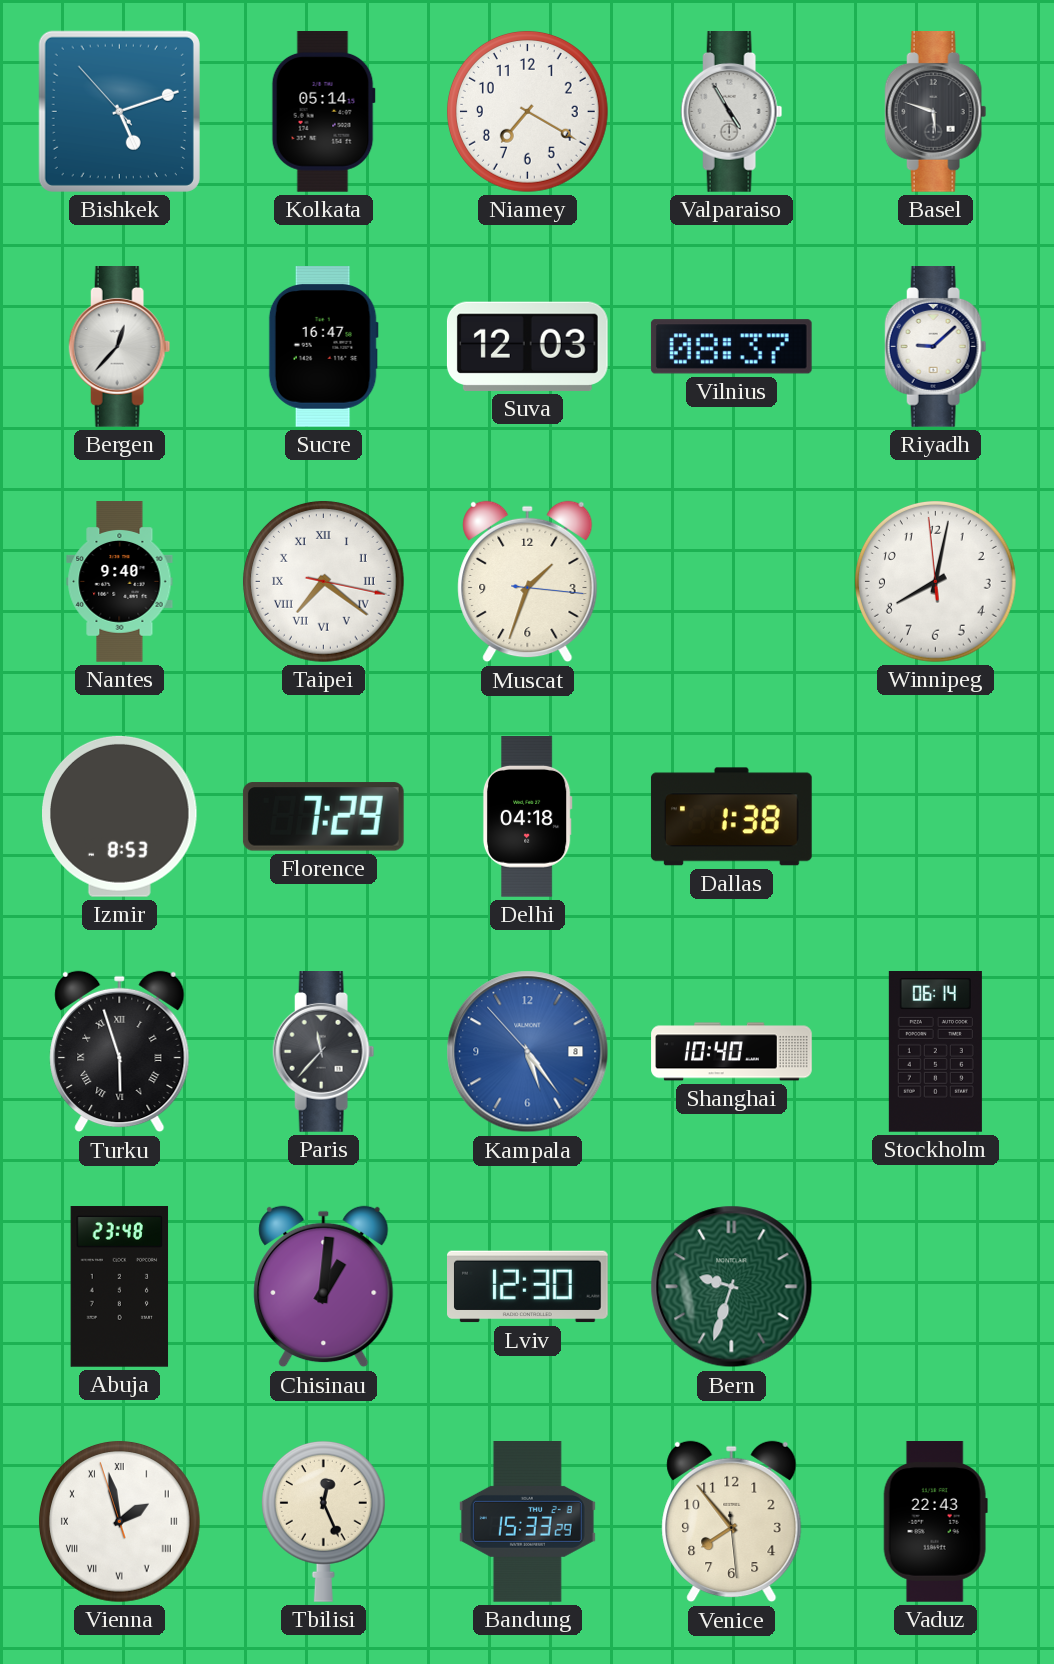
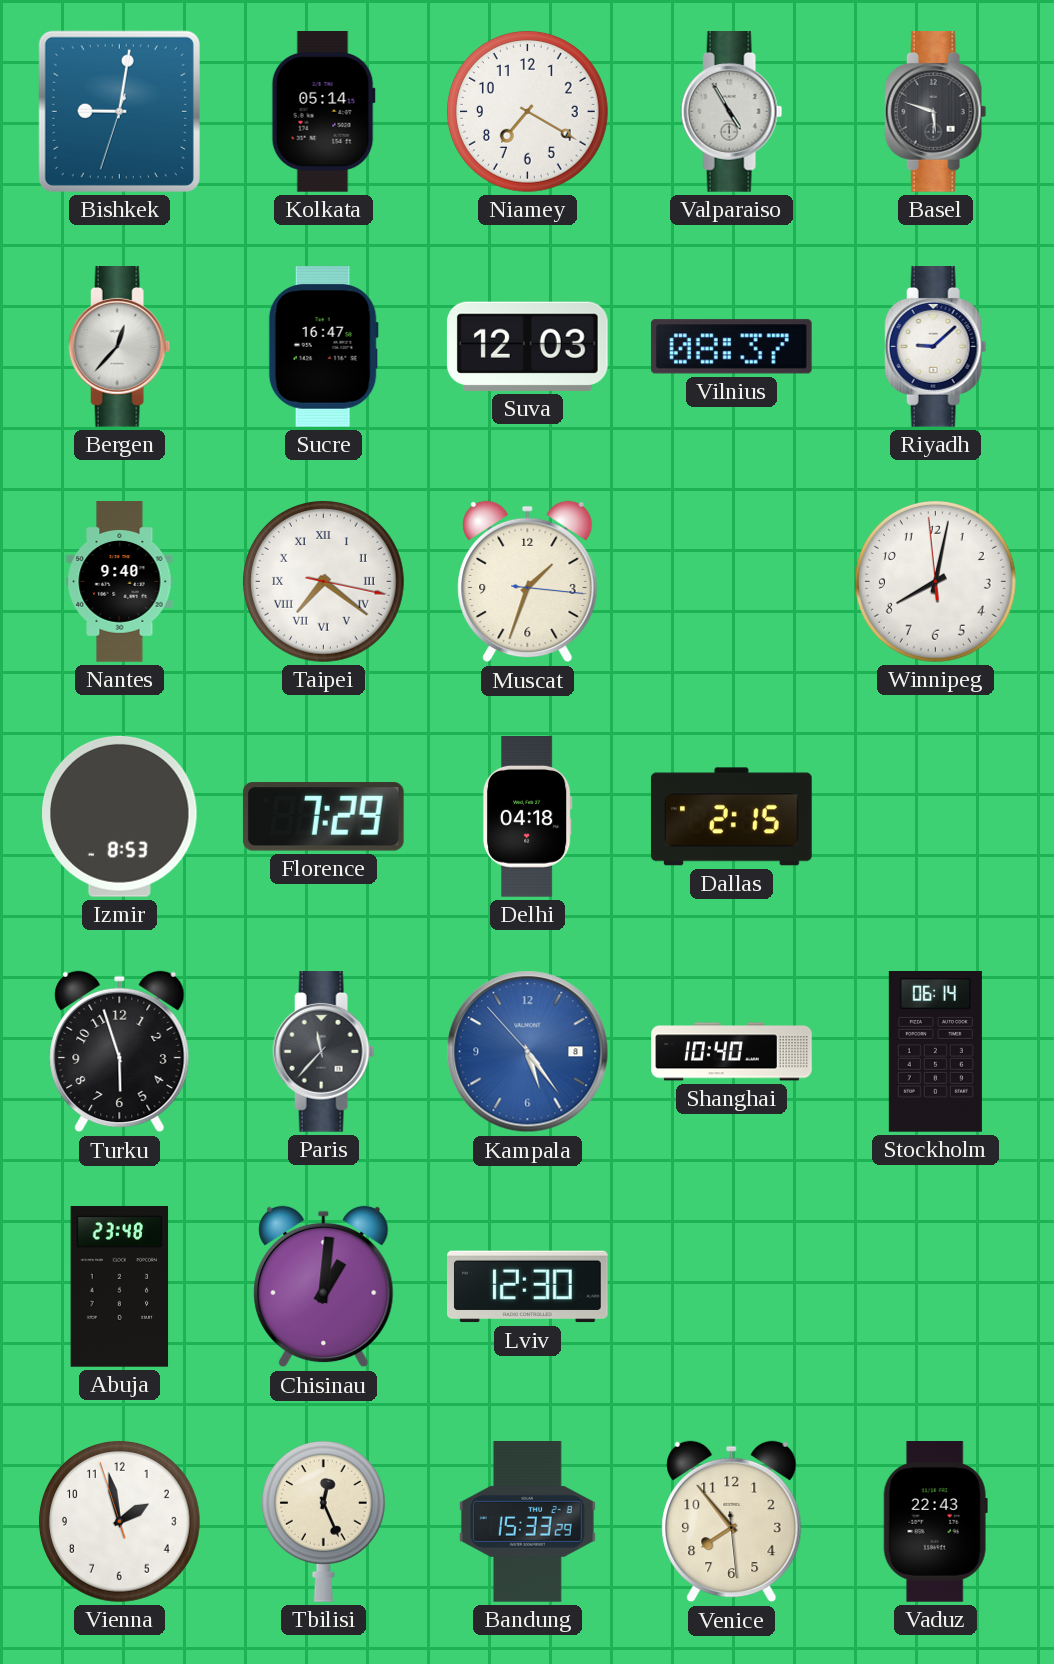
Bishkek: 5:11 -> 9:01 (119, 111)
Dallas: 1:38 -> 2:15 (732, 817)
Turku numerals: Roman -> Arabic (120, 1052)
Bern: 9:33 -> none (732, 1287)
Vienna numerals: Roman -> Arabic (119, 1521)
